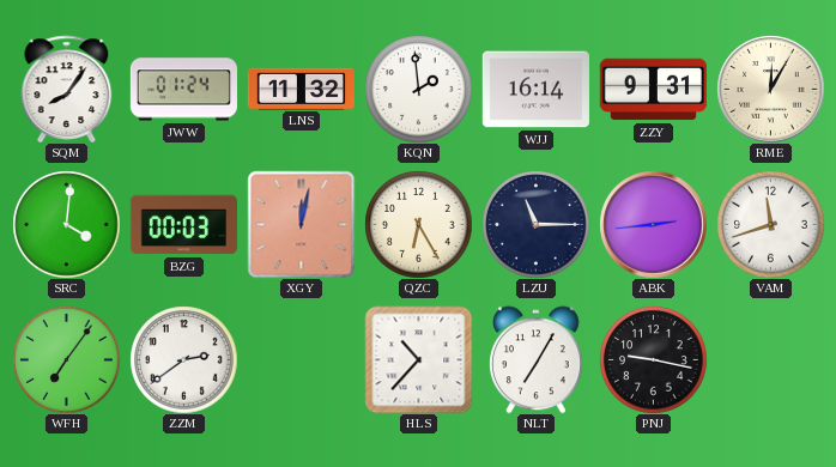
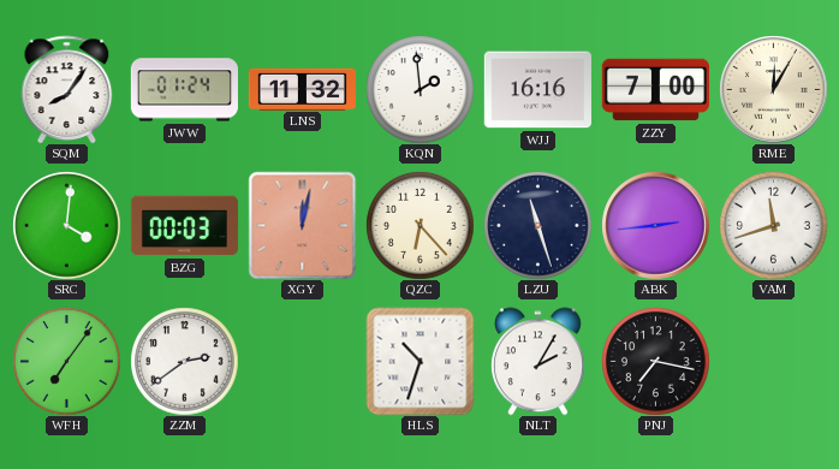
WJJ: 16:14 -> 16:16 (537, 90)
ZZY: 9:31 -> 7:00 (655, 90)
QZC: 6:25 -> 6:23 (419, 225)
LZU: 11:15 -> 11:27 (537, 225)
HLS: 10:37 -> 10:33 (419, 361)
NLT: 7:05 -> 2:05 (537, 361)
PNJ: 9:17 -> 7:17 (655, 361)
